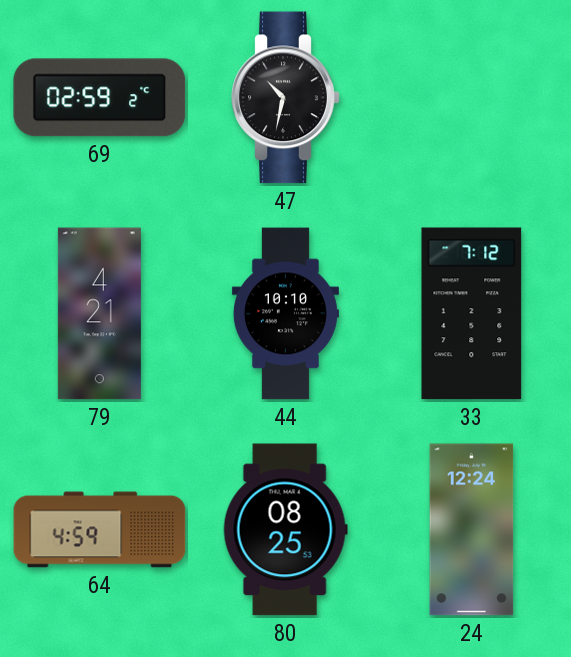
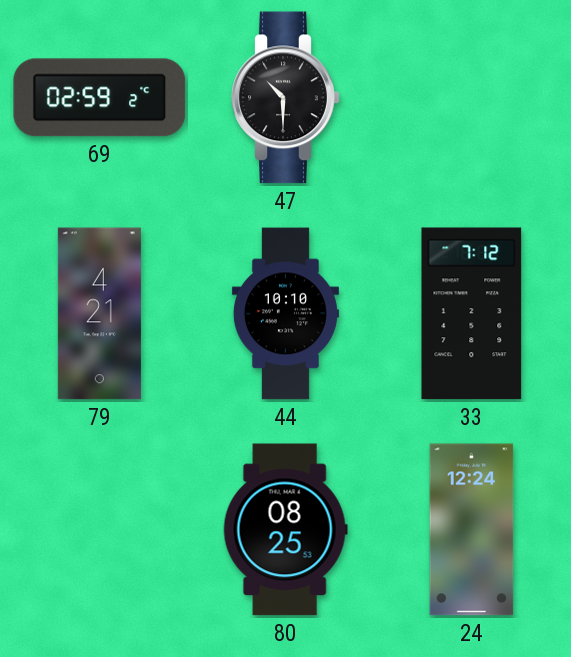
47: 10:32 -> 10:30 (286, 98)
64: 4:59 -> none (100, 530)
